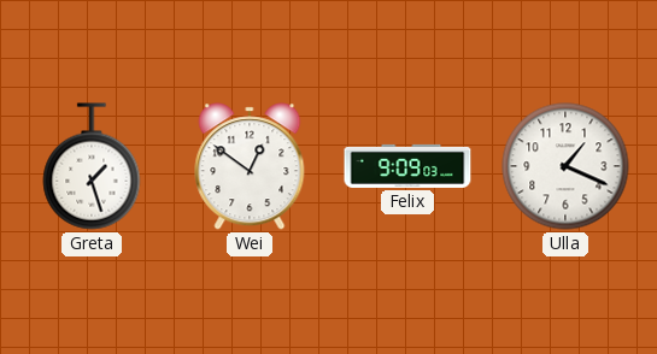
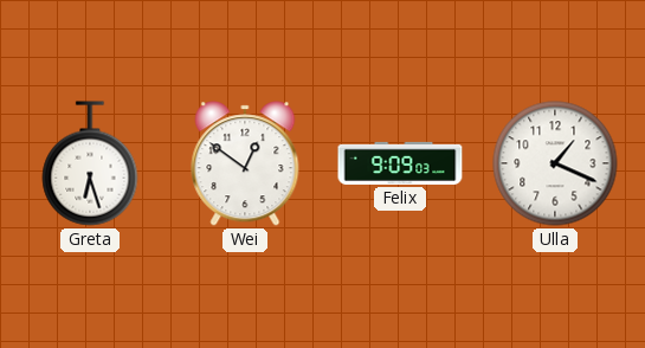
Greta: 1:27 -> 6:27 (90, 163)
